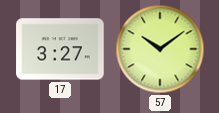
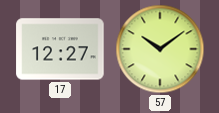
17: 3:27 -> 12:27 (60, 49)
